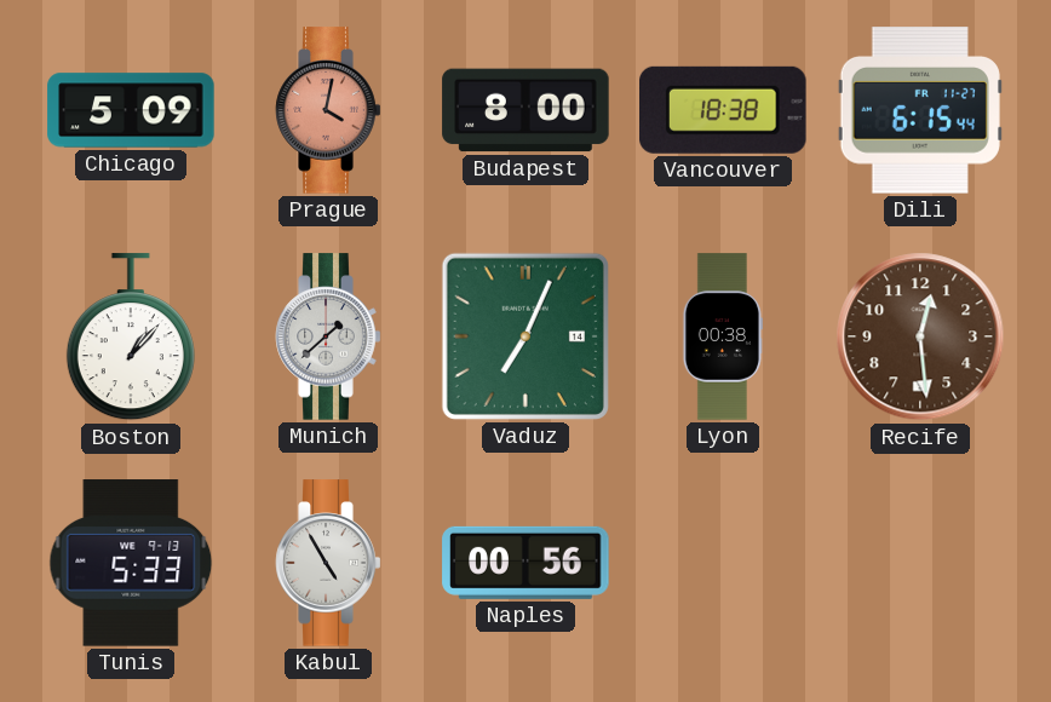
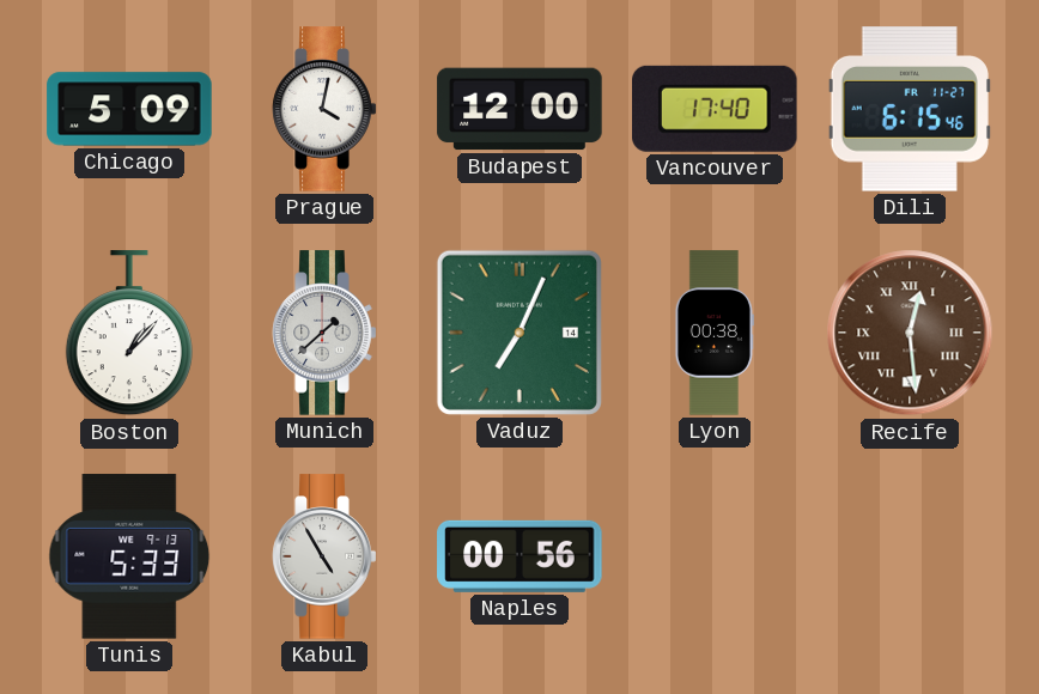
Prague dial: salmon -> white (324, 109)
Budapest: 8:00 -> 12:00 (519, 109)
Vancouver: 18:38 -> 17:40 (716, 109)
Dili: 6:15:44 -> 6:15:46 (910, 109)
Recife numerals: Arabic -> Roman (910, 333)
